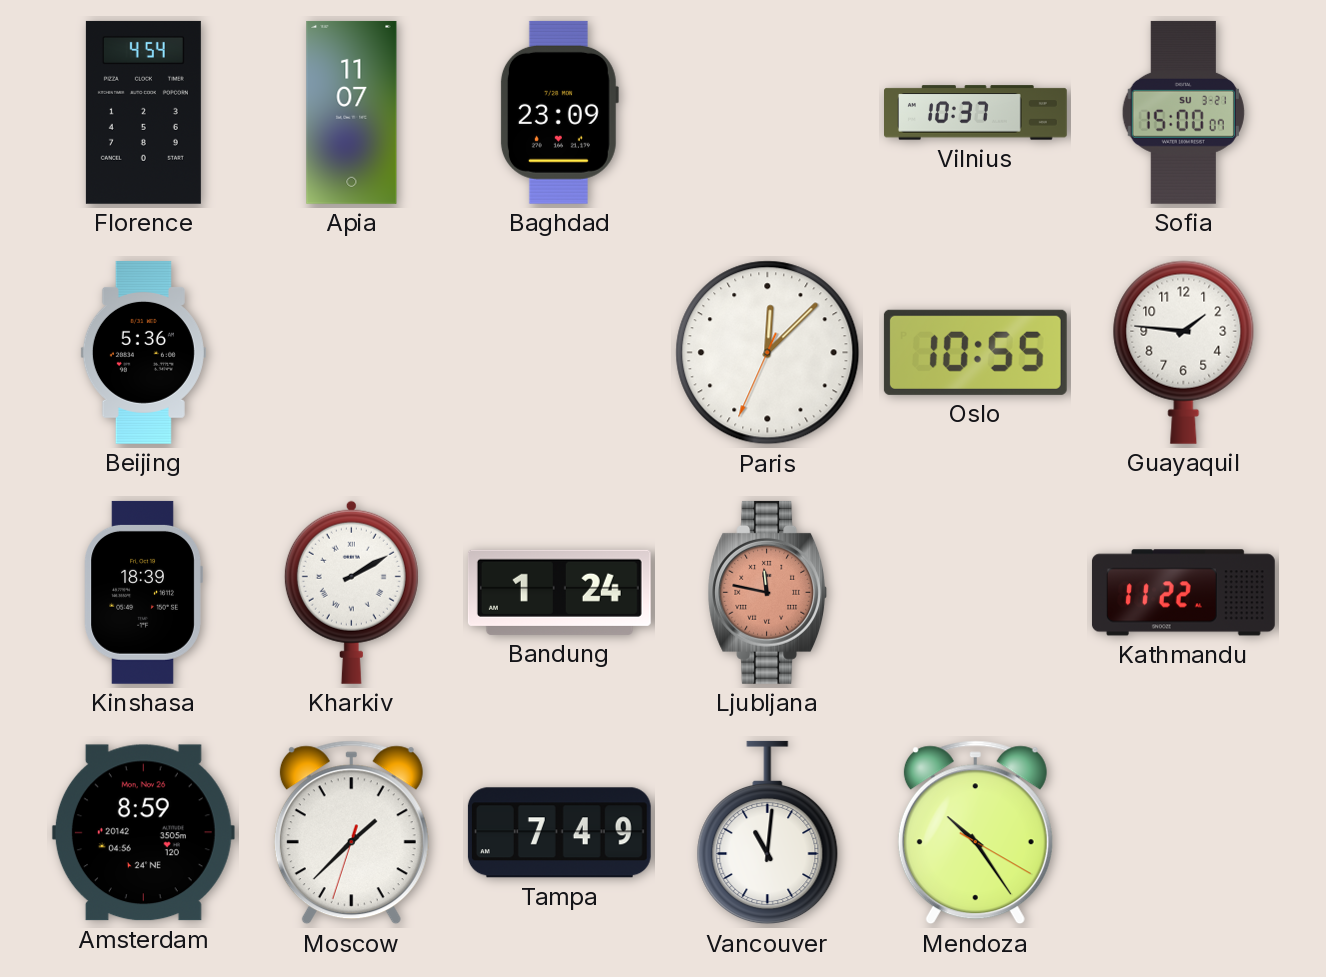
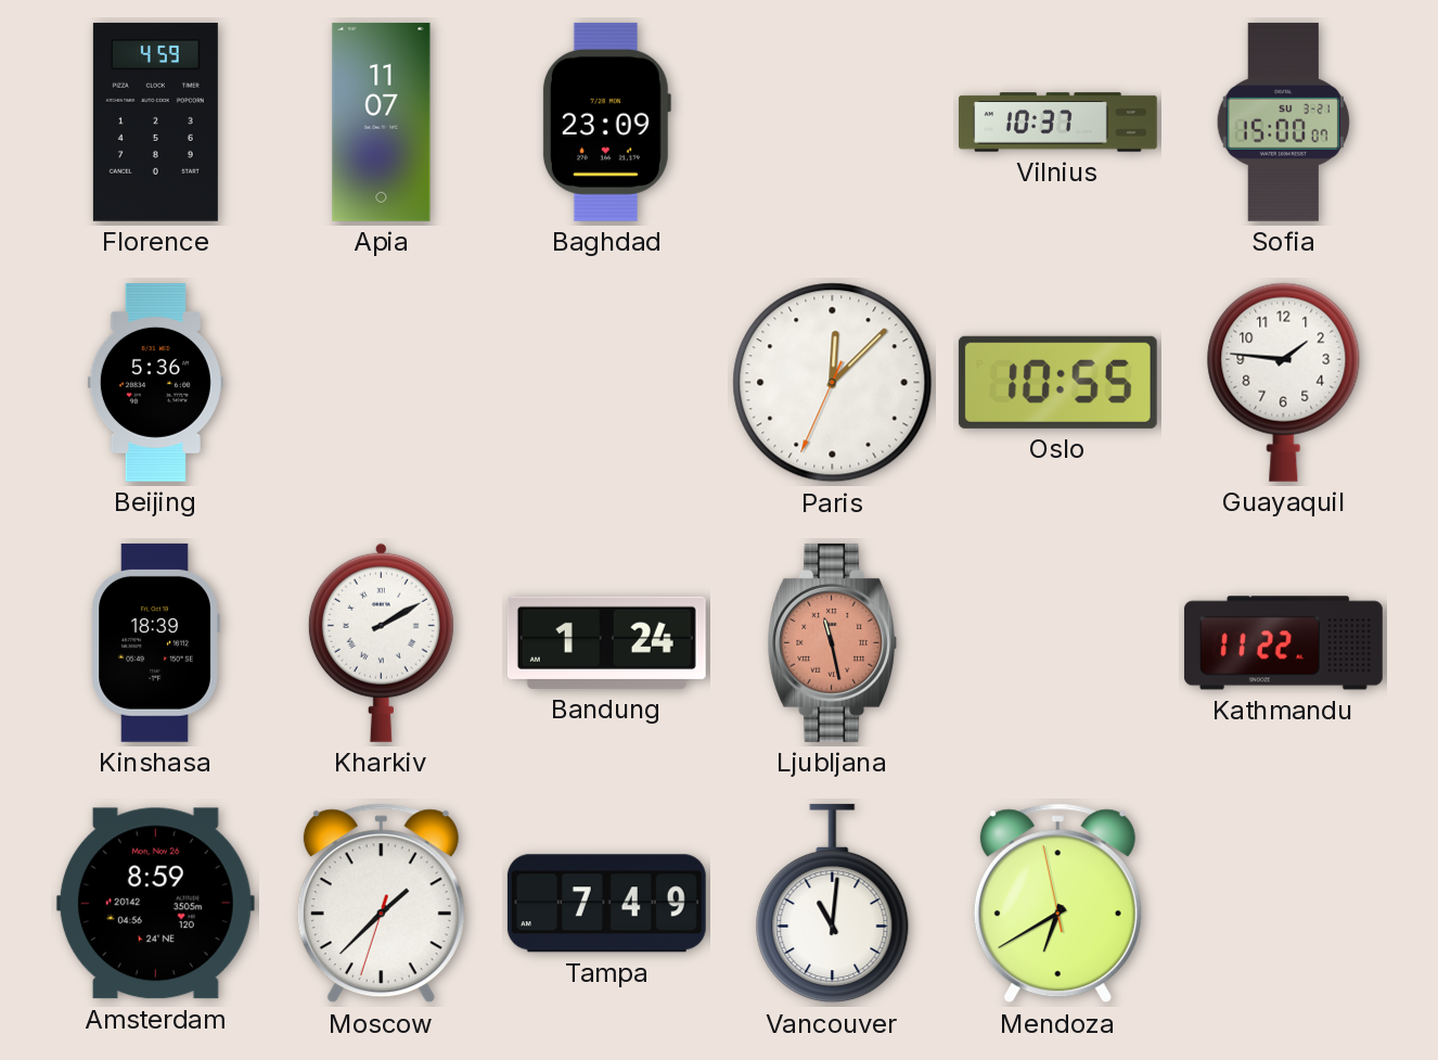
Florence: 4:54 -> 4:59 (155, 122)
Ljubljana: 11:47 -> 11:28 (833, 642)
Mendoza: 10:24 -> 6:39 (1057, 904)
